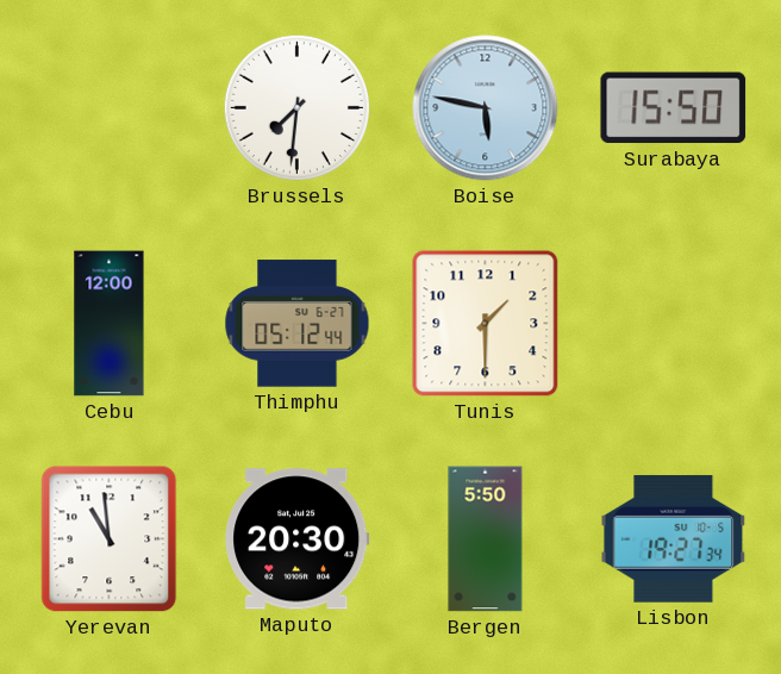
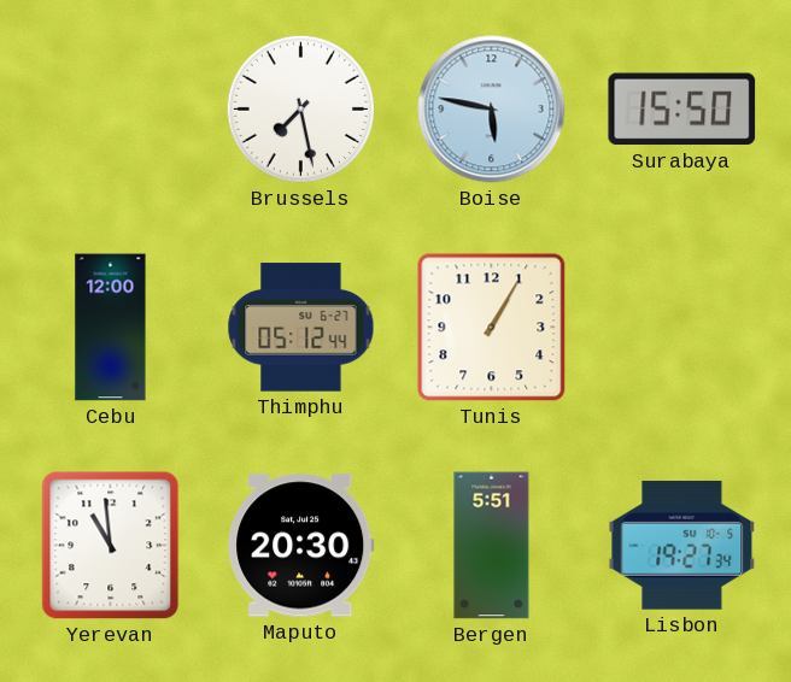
Brussels: 7:31 -> 7:28 (300, 108)
Tunis: 1:30 -> 1:05 (492, 328)
Bergen: 5:50 -> 5:51 (492, 546)
